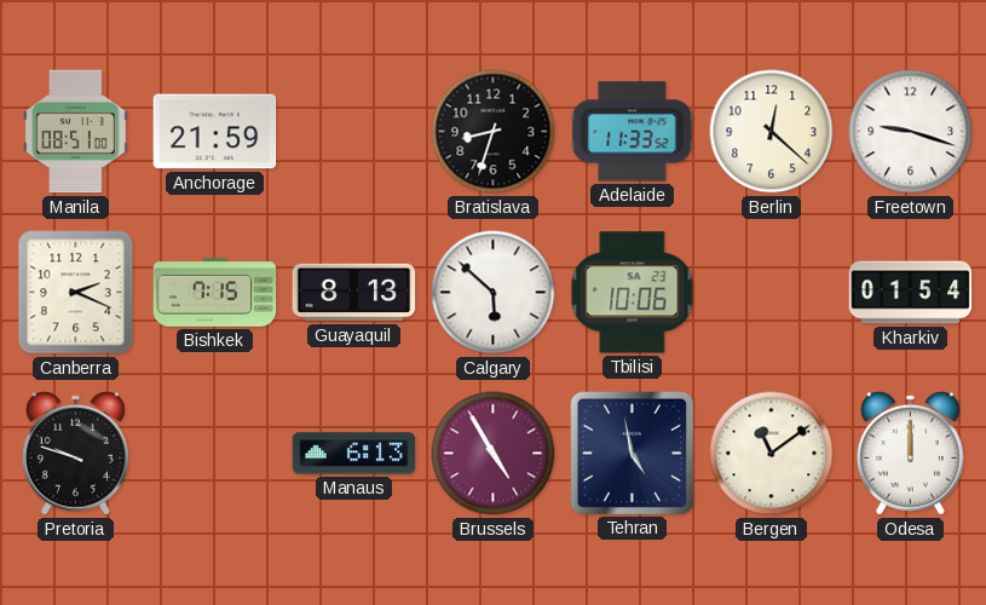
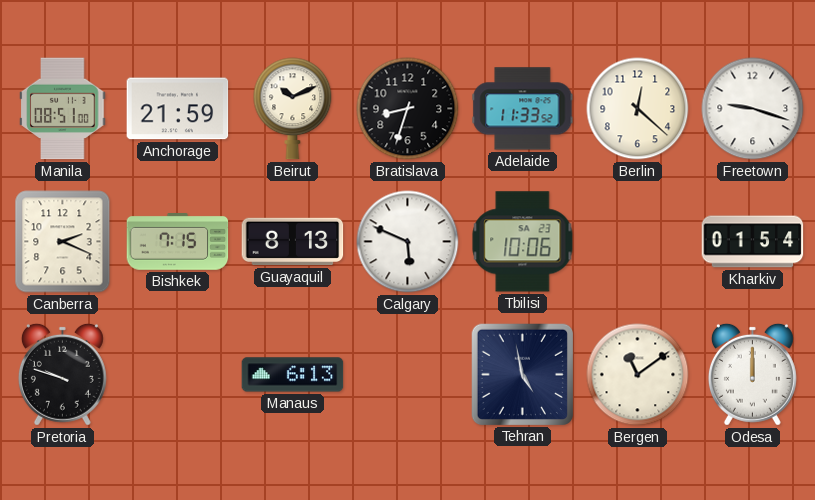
Beirut: none -> 10:11 (293, 109)
Calgary: 5:52 -> 5:49 (408, 242)
Brussels: 4:55 -> none (494, 454)
